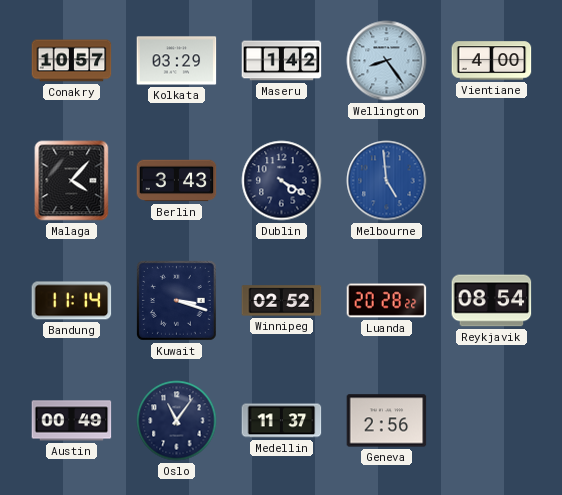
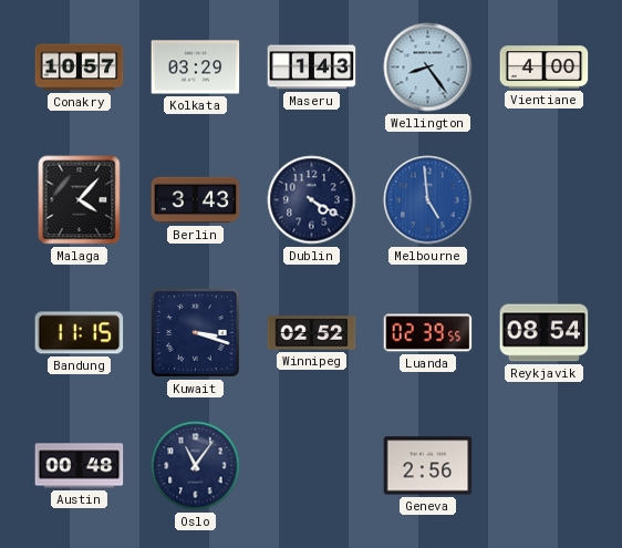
Maseru: 1:42 -> 1:43 (312, 68)
Bandung: 11:14 -> 11:15 (80, 333)
Luanda: 20:28 -> 02:39 (428, 333)
Austin: 00:49 -> 00:48 (80, 466)
Medellin: 11:37 -> none (282, 421)
